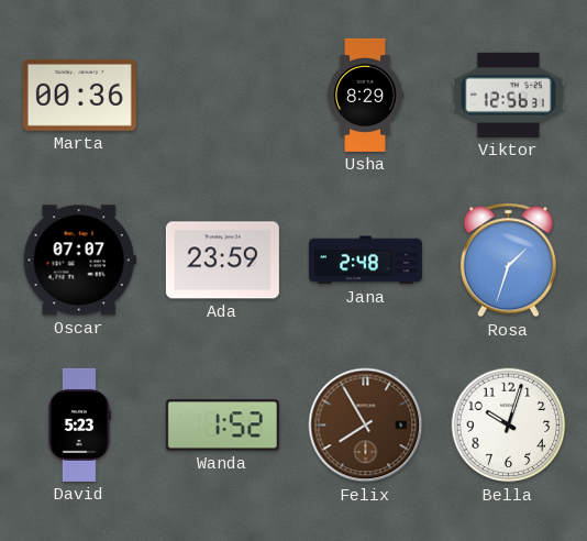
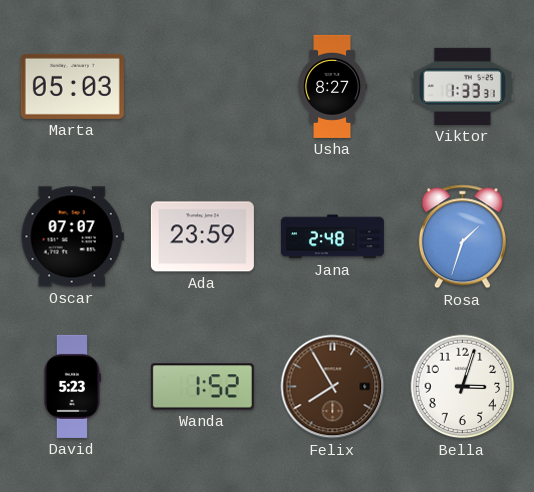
Marta: 00:36 -> 05:03 (72, 86)
Usha: 8:29 -> 8:27 (332, 86)
Viktor: 12:56 -> 1:33 (462, 86)
Bella: 10:03 -> 3:03 (463, 387)
